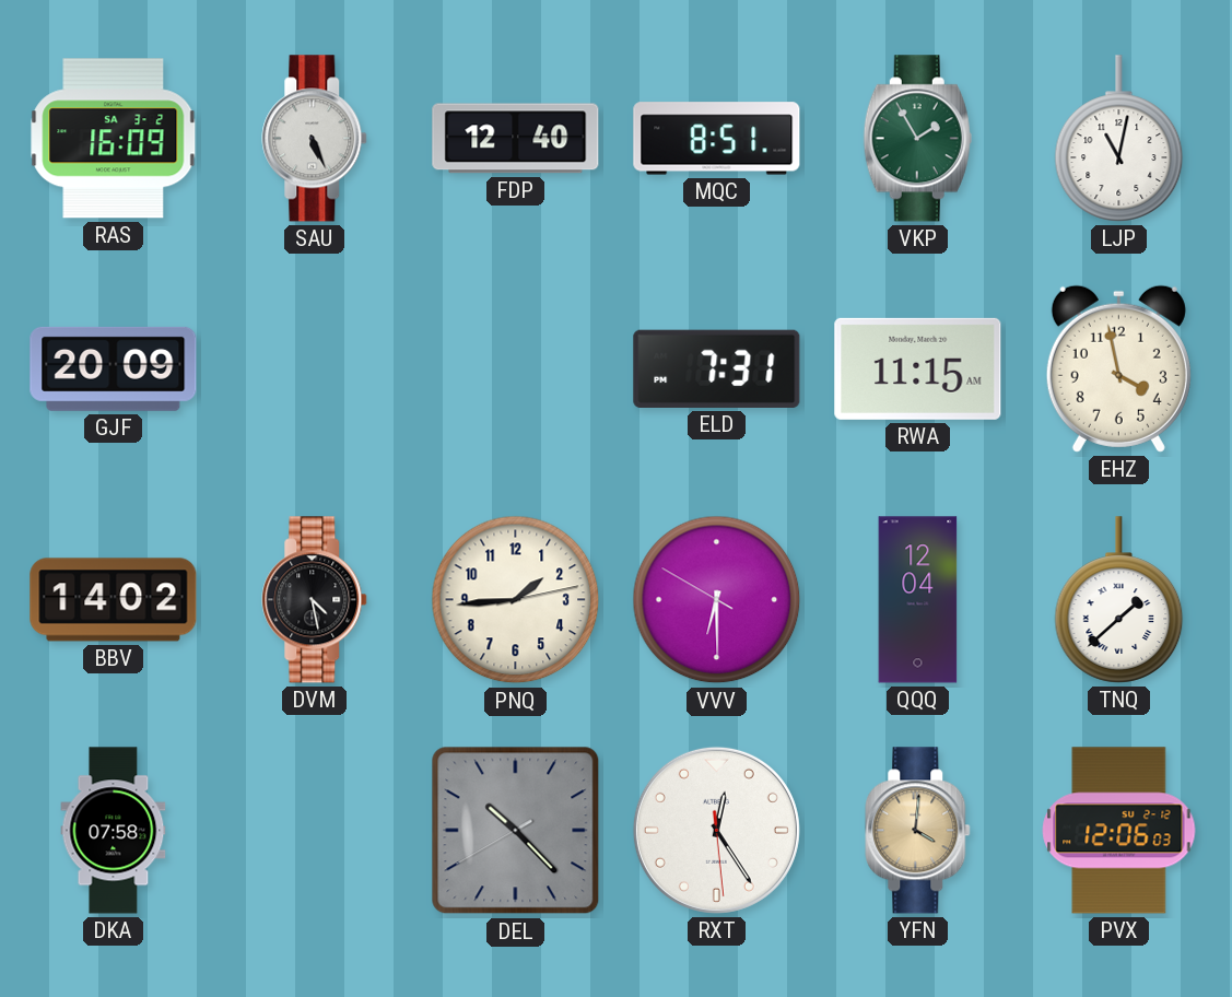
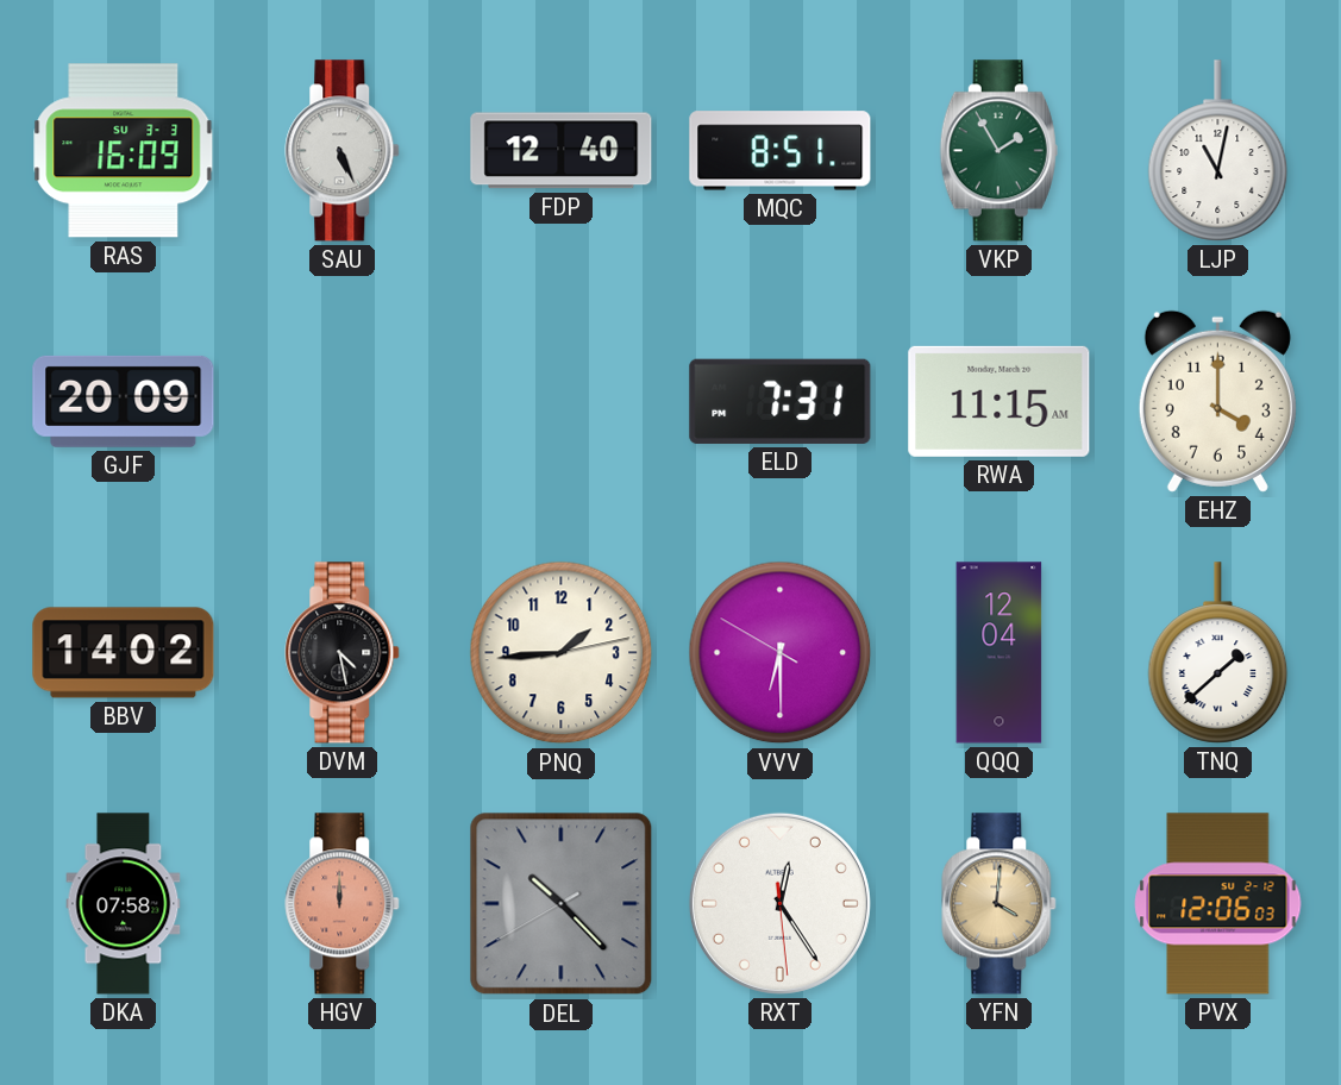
RAS date: SA 3-2 -> SU 3-3 (124, 151)
EHZ: 3:58 -> 4:00 (1217, 401)
HGV: none -> 12:00 (343, 904)
